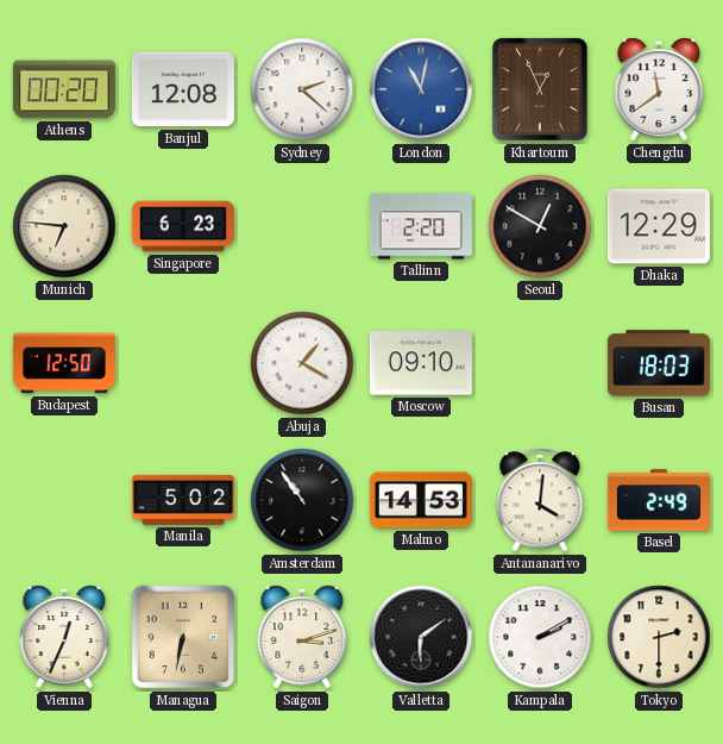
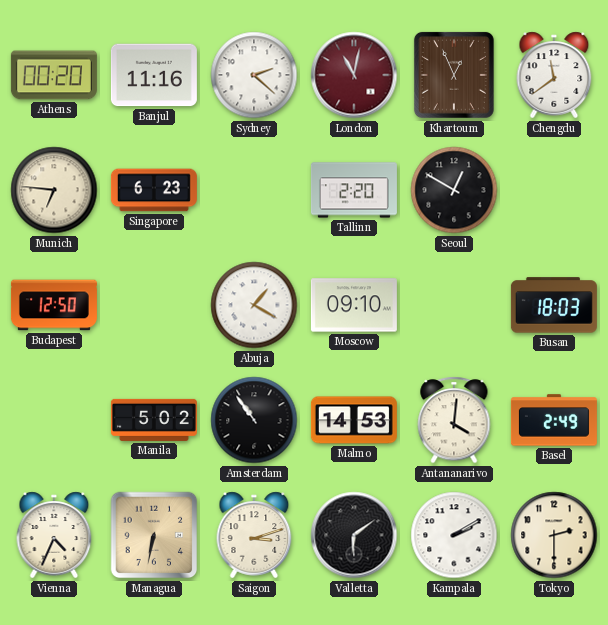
Banjul: 12:08 -> 11:16 (154, 75)
London dial: blue -> burgundy (354, 75)
Dhaka: 12:29 -> none (659, 226)
Vienna: 12:34 -> 4:34 (54, 535)
